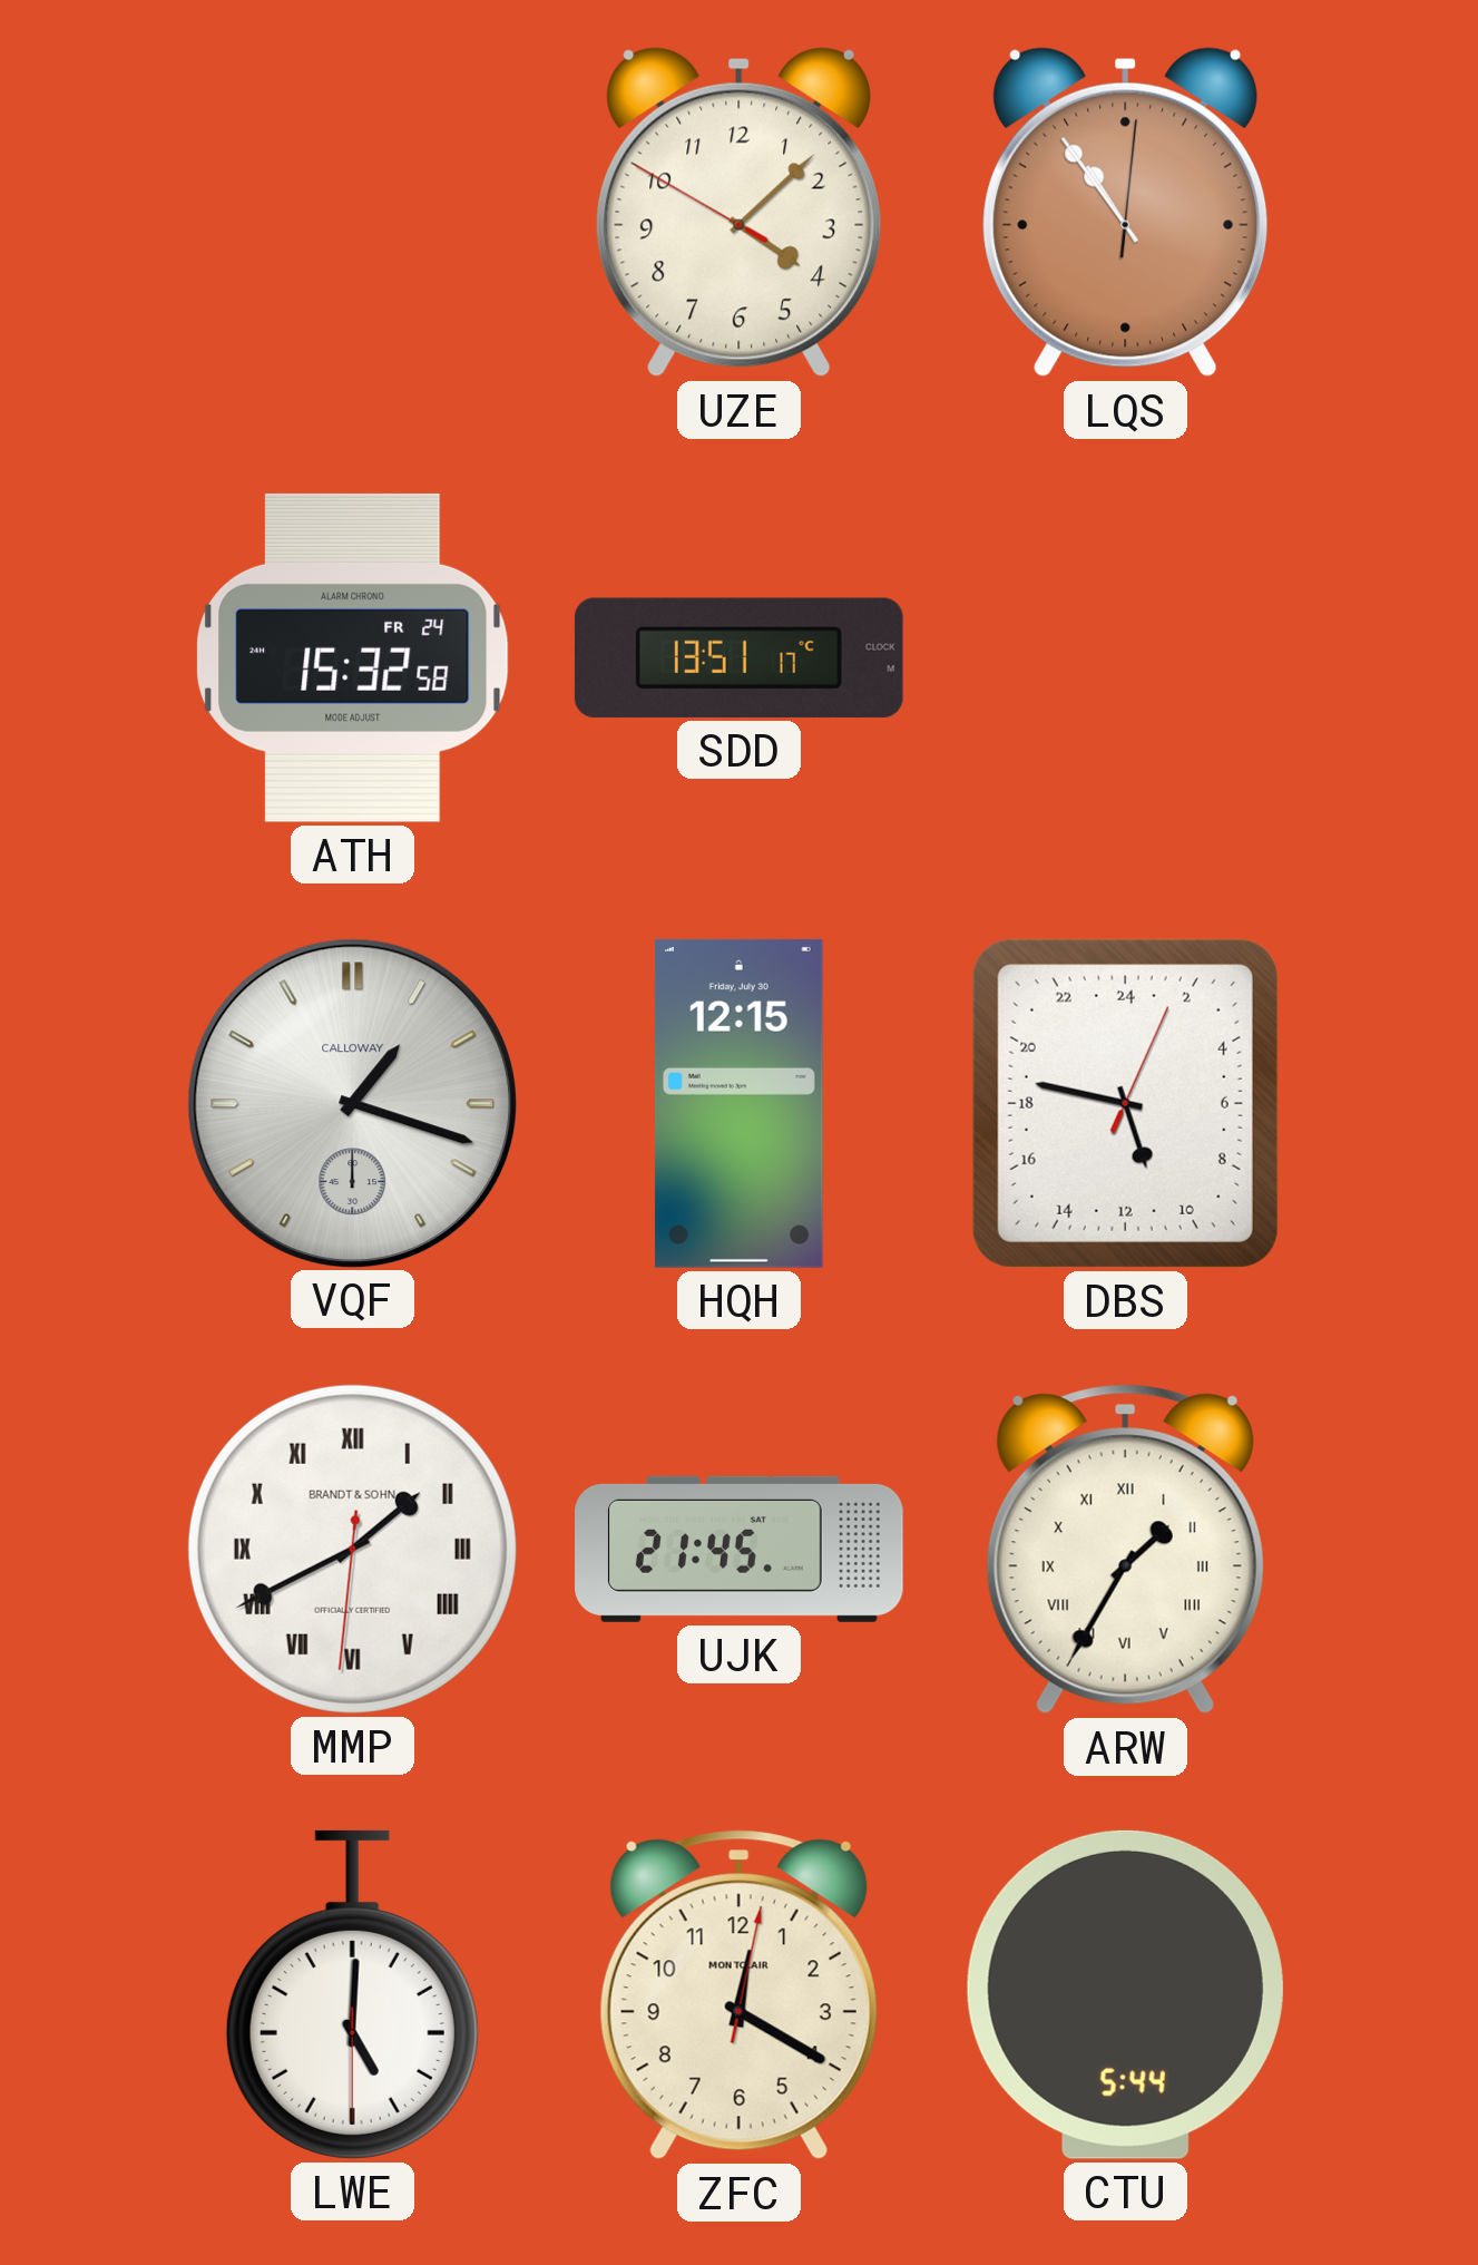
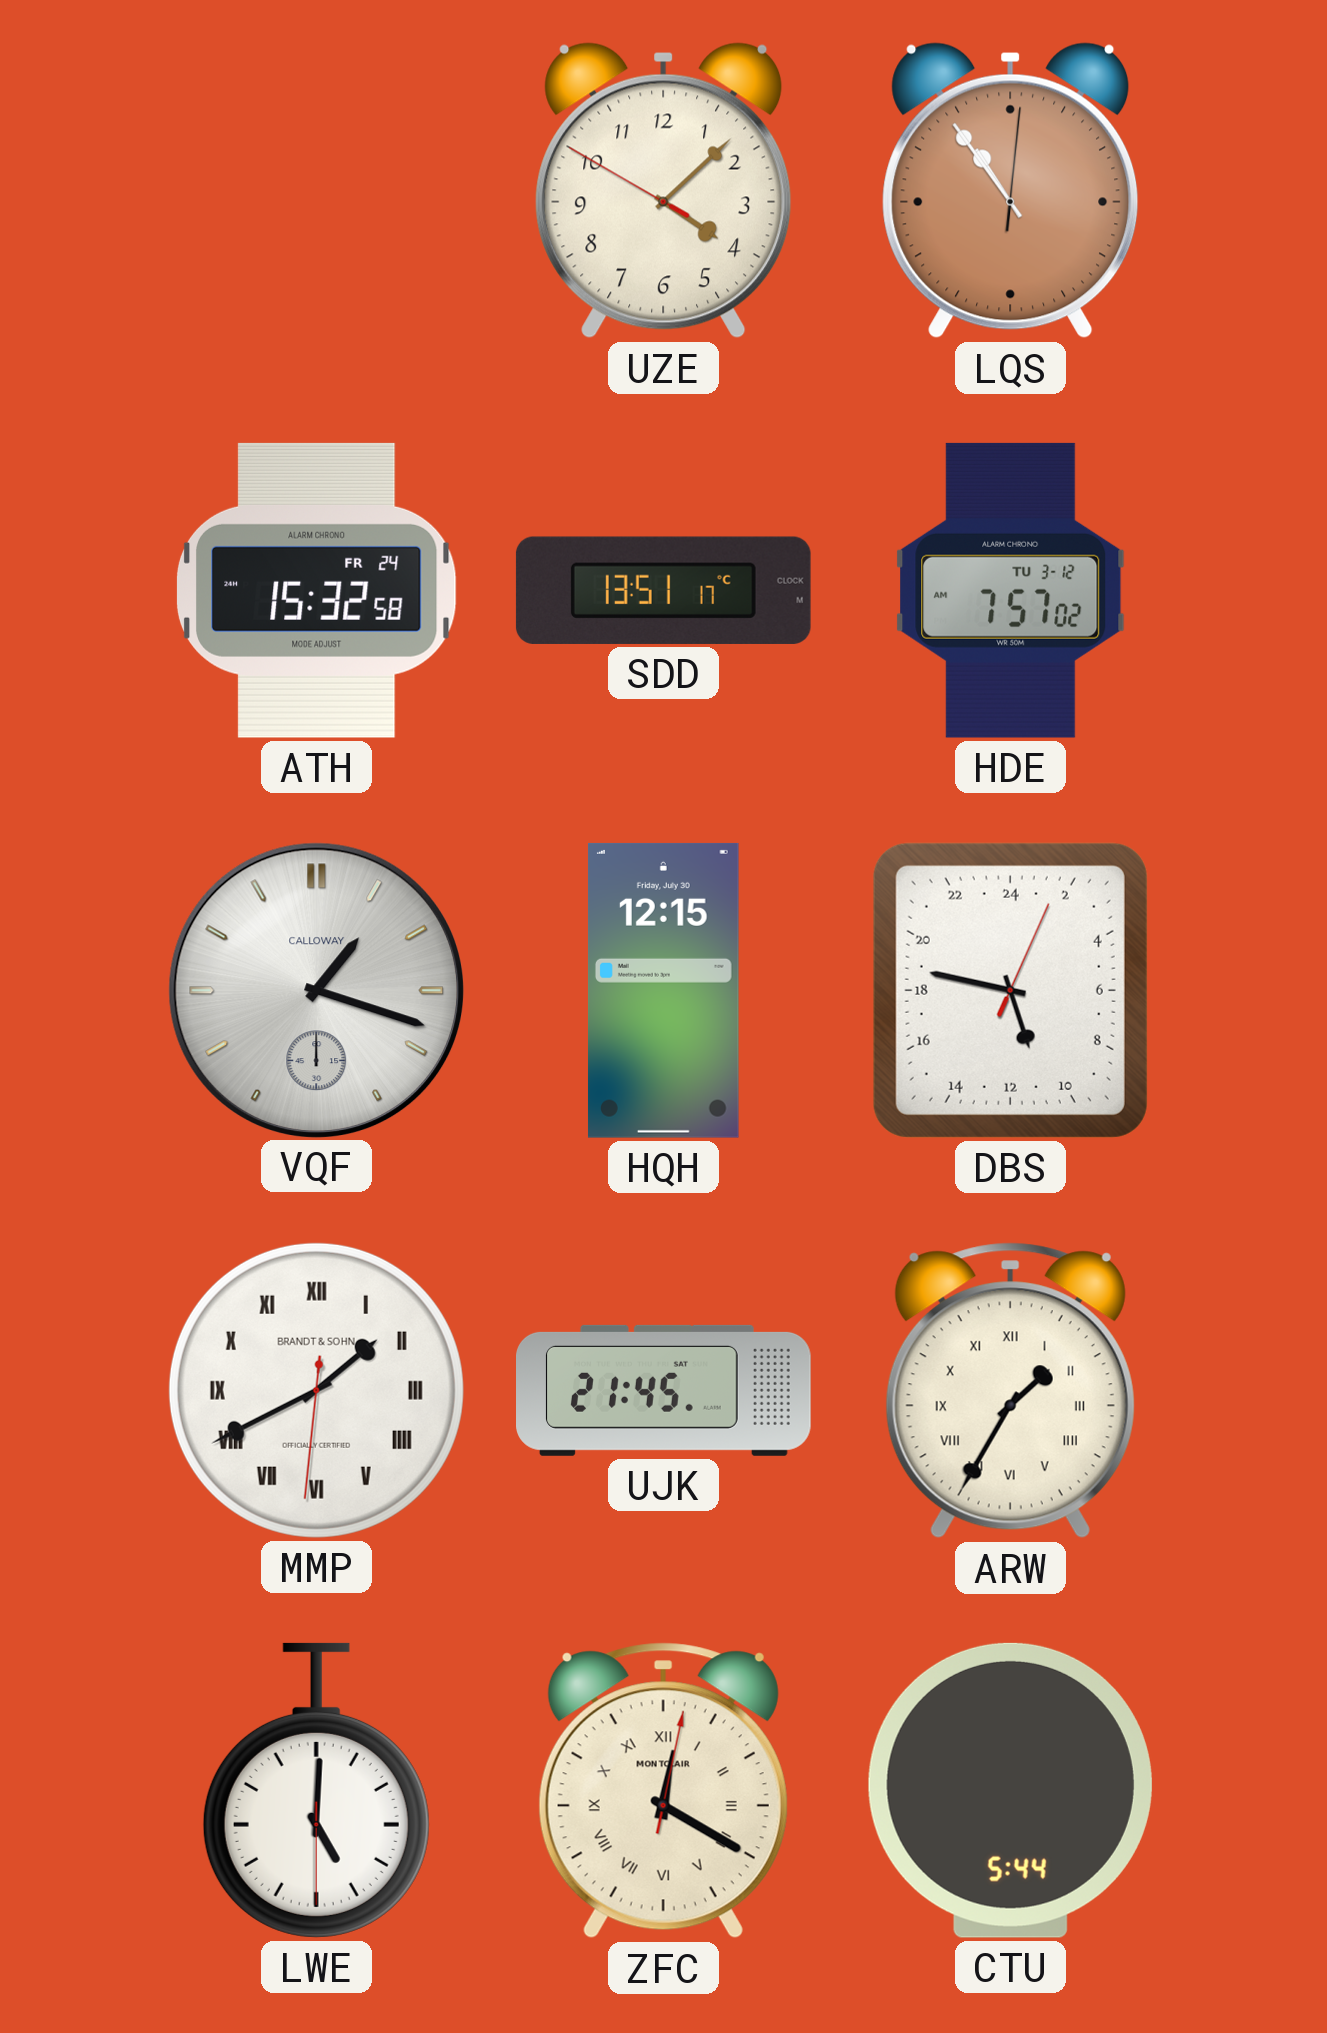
HDE: none -> 7:57 (1011, 590)
ZFC numerals: Arabic -> Roman (663, 1791)
